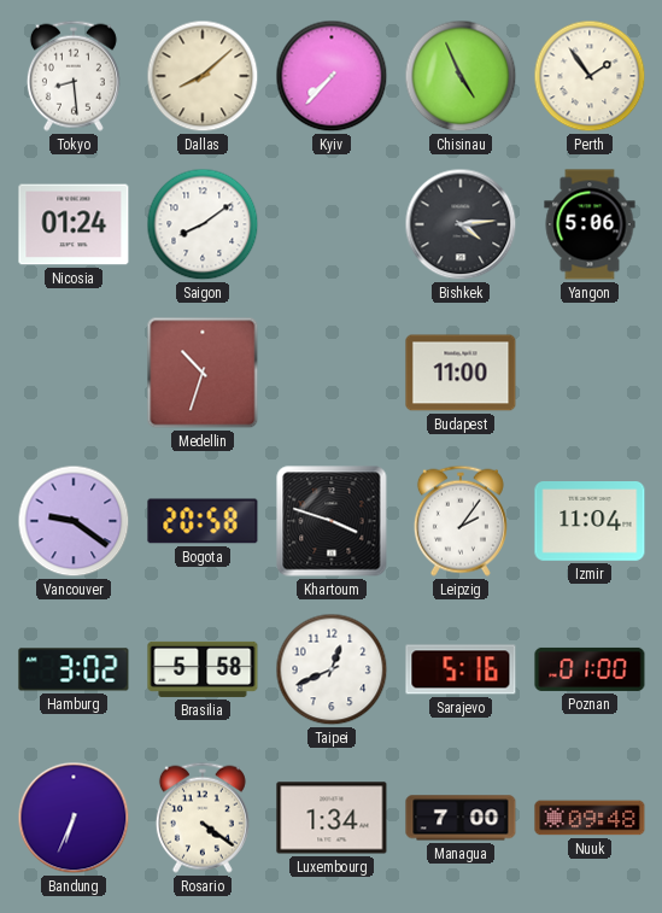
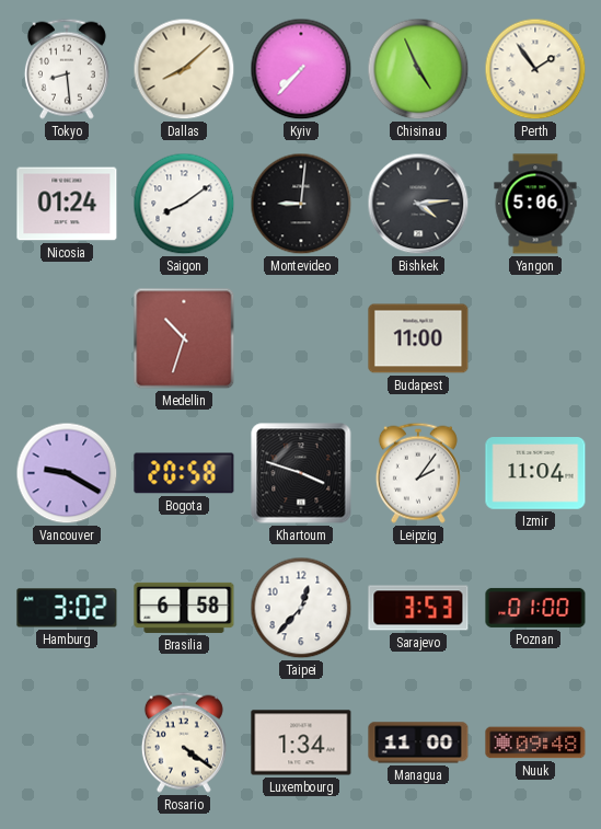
Montevideo: none -> 9:01 (301, 204)
Vancouver: 9:21 -> 9:20 (67, 473)
Brasilia: 5:58 -> 6:58 (184, 608)
Taipei: 12:41 -> 12:37 (301, 608)
Sarajevo: 5:16 -> 3:53 (418, 608)
Bandung: 6:34 -> none (74, 818)
Managua: 7:00 -> 11:00 (418, 742)
